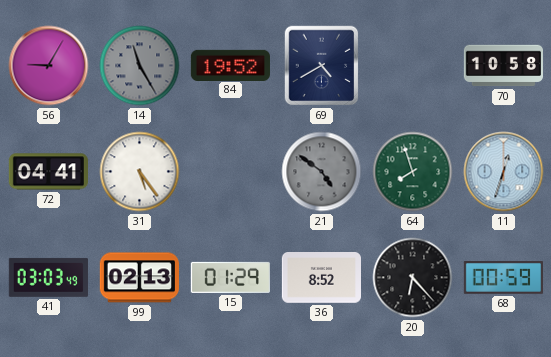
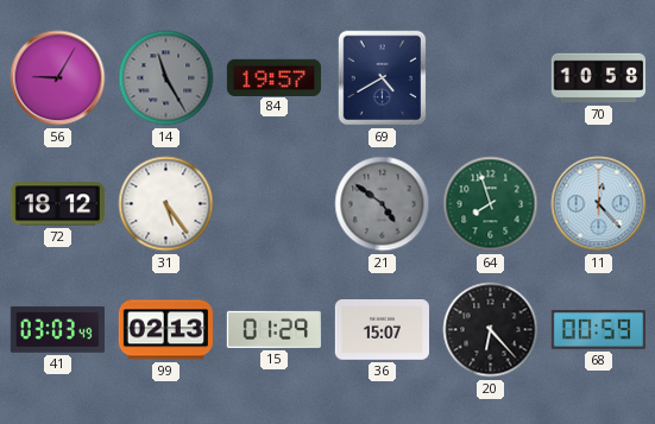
84: 19:52 -> 19:57 (273, 77)
72: 04:41 -> 18:12 (57, 204)
11: 12:33 -> 12:23 (599, 204)
36: 8:52 -> 15:07 (382, 330)
